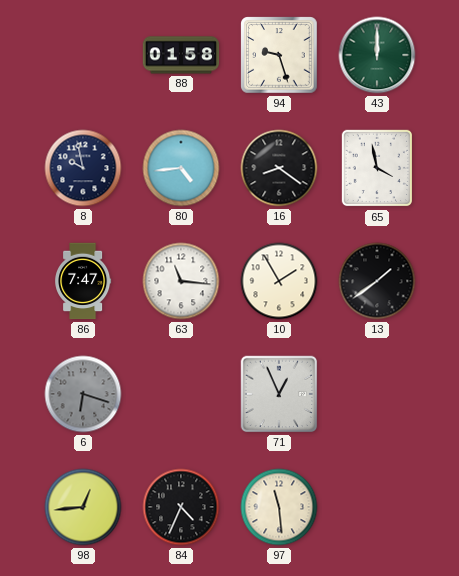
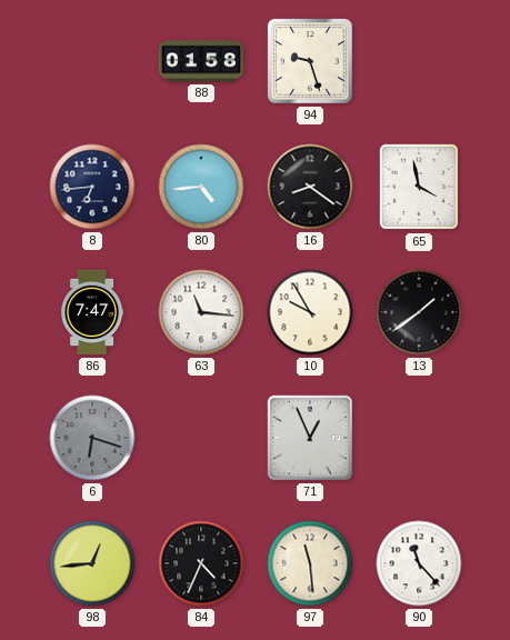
43: 12:00 -> none (377, 55)
8: 9:58 -> 6:44 (92, 187)
10: 1:55 -> 9:55 (310, 312)
90: none -> 11:23 (419, 563)
